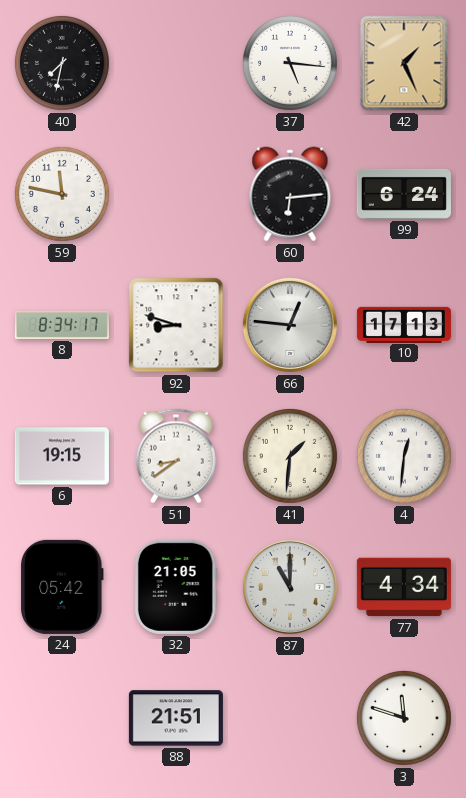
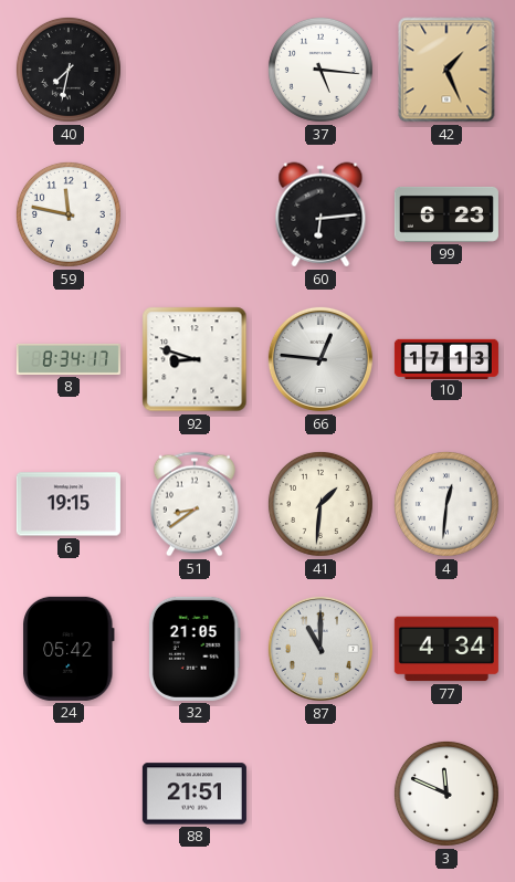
99: 6:24 -> 6:23 (446, 214)
3: 11:48 -> 11:49 (446, 794)
